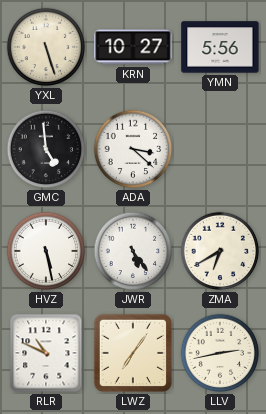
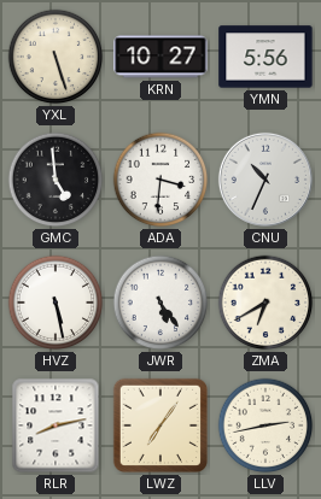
ADA: 3:22 -> 3:31 (160, 180)
CNU: none -> 10:34 (265, 180)
RLR: 10:49 -> 8:13 (56, 425)
